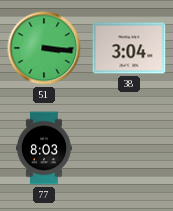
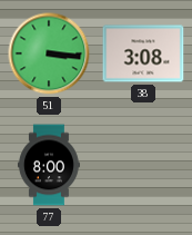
38: 3:04 -> 3:08 (143, 53)
77: 8:03 -> 8:00 (49, 165)
